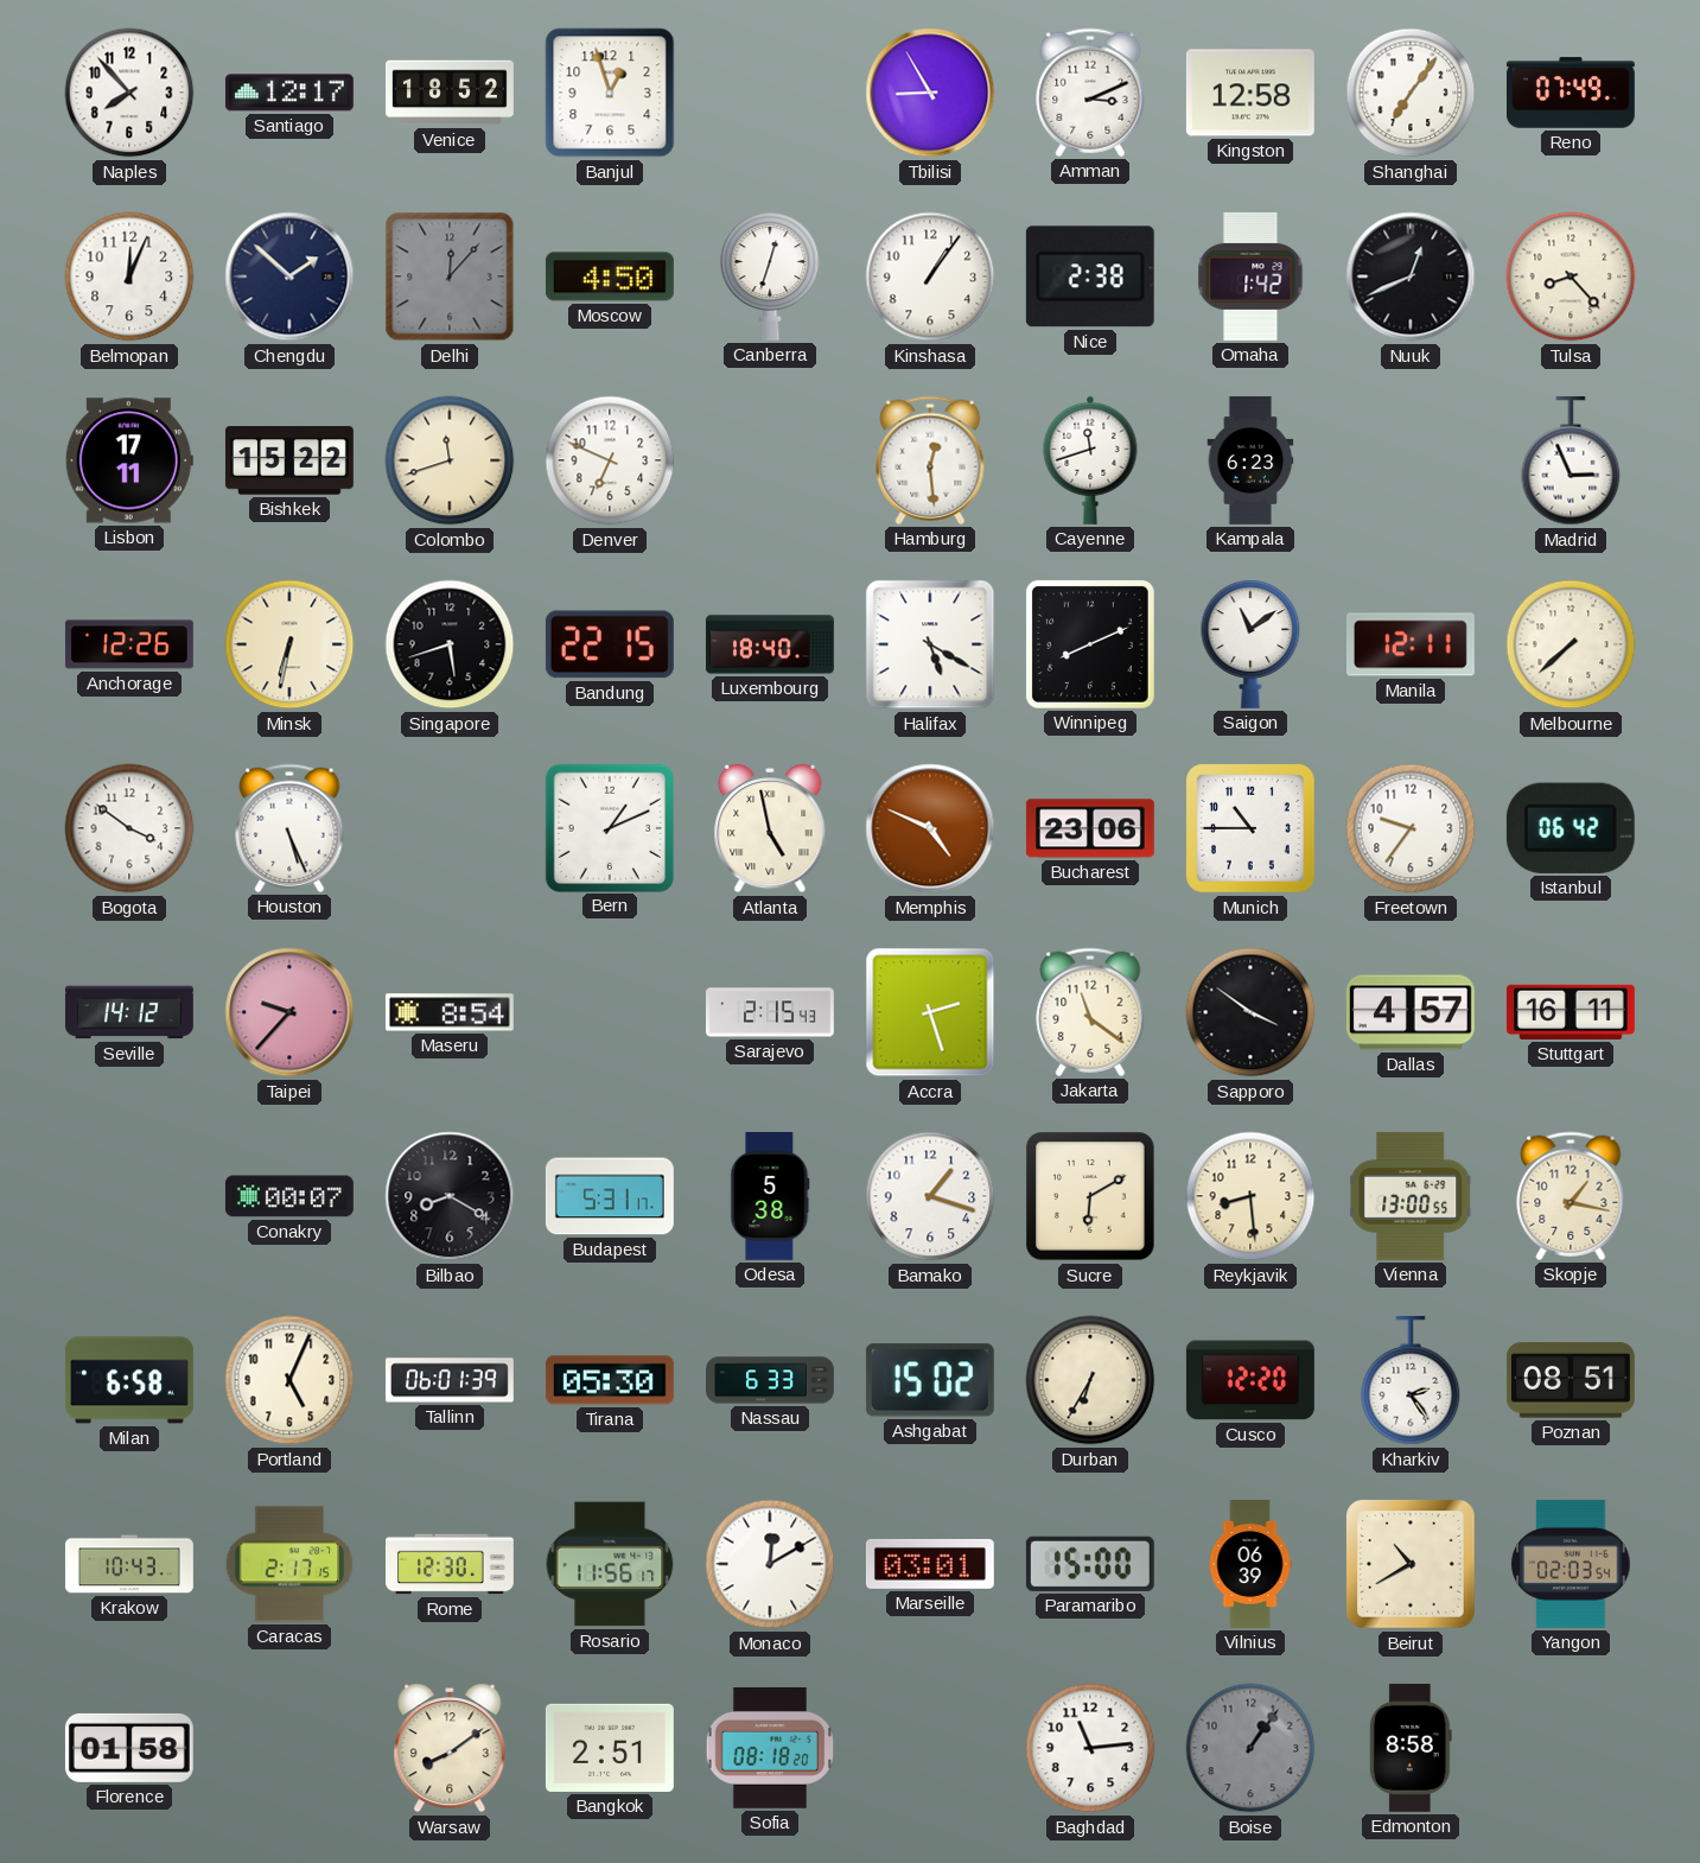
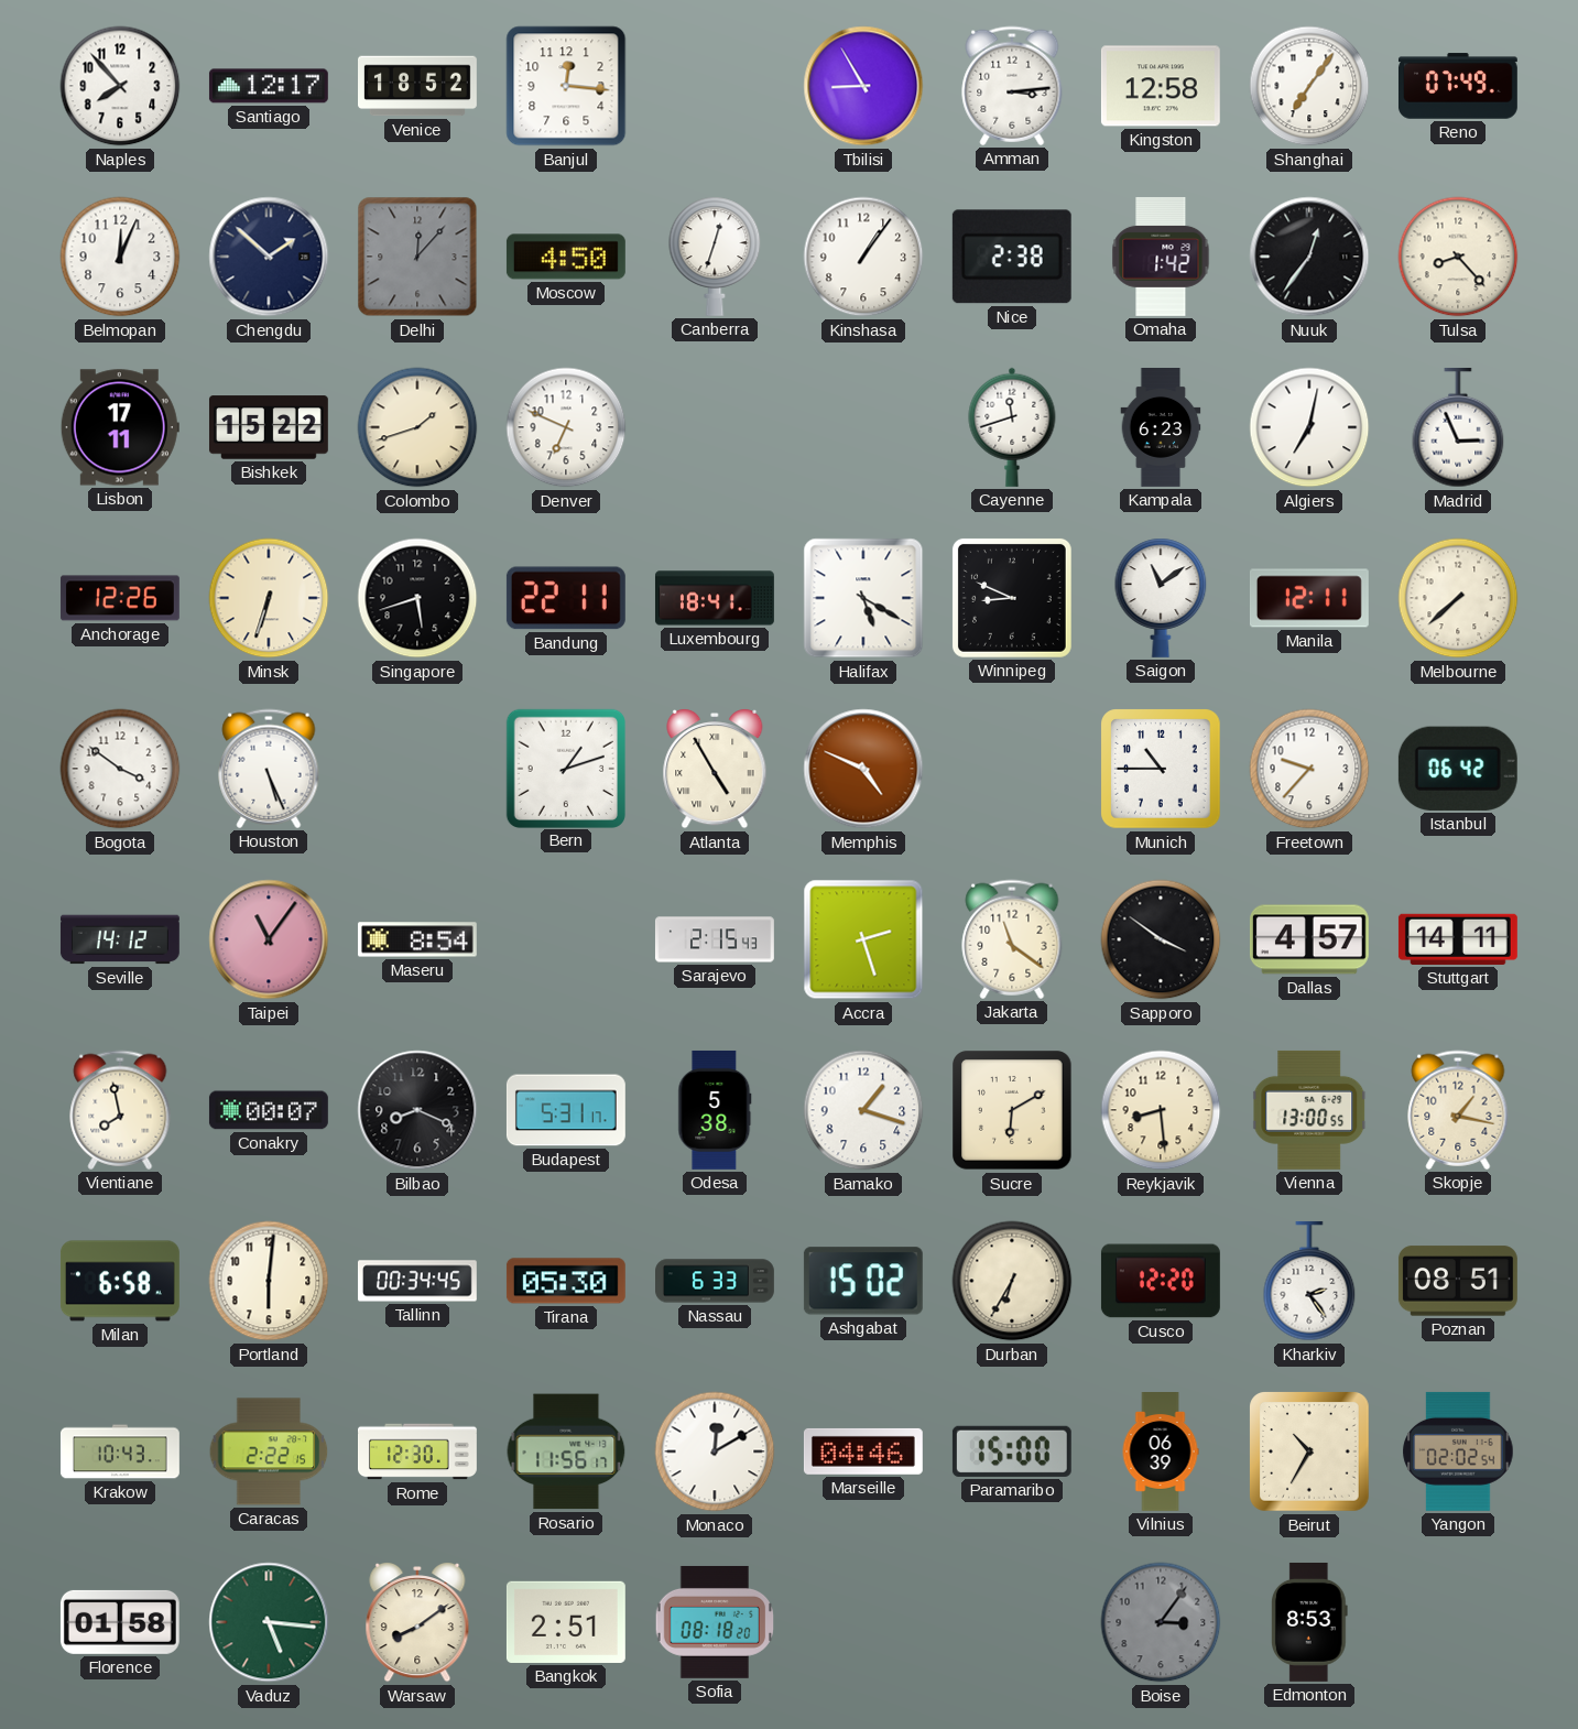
Banjul: 12:57 -> 12:16 (566, 86)
Amman: 3:11 -> 3:14 (1012, 86)
Nuuk: 12:41 -> 12:36 (1309, 257)
Colombo: 11:42 -> 1:42 (417, 427)
Hamburg: 12:29 -> none (930, 460)
Algiers: none -> 7:02 (1309, 427)
Minsk: 6:32 -> 6:33 (269, 598)
Bandung: 22:15 -> 22:11 (566, 598)
Luxembourg: 18:40 -> 18:41 (715, 598)
Winnipeg: 8:11 -> 8:49 (1012, 598)
Bern: 1:11 -> 1:12 (565, 768)
Atlanta: 4:58 -> 4:55 (715, 770)
Bucharest: 23:06 -> none (1090, 828)
Freetown: 9:36 -> 9:37 (1309, 769)
Taipei: 9:37 -> 11:06 (269, 939)
Stuttgart: 16:11 -> 14:11 (1458, 939)
Vientiane: none -> 7:58 (120, 1110)
Bilbao: 8:20 -> 8:19 (417, 1110)
Portland: 5:04 -> 6:01 (269, 1281)
Tallinn: 06:01 -> 00:34 (417, 1281)
Caracas: 2:17 -> 2:22 (269, 1451)
Marseille: 03:01 -> 04:46 (863, 1451)
Beirut: 10:40 -> 10:35 (1309, 1451)
Yangon: 02:03 -> 02:02 (1458, 1451)
Vaduz: none -> 5:16 (269, 1622)
Baghdad: 11:14 -> none (1090, 1748)
Boise: 1:06 -> 3:06 (1161, 1622)
Edmonton: 8:58 -> 8:53 (1309, 1622)
